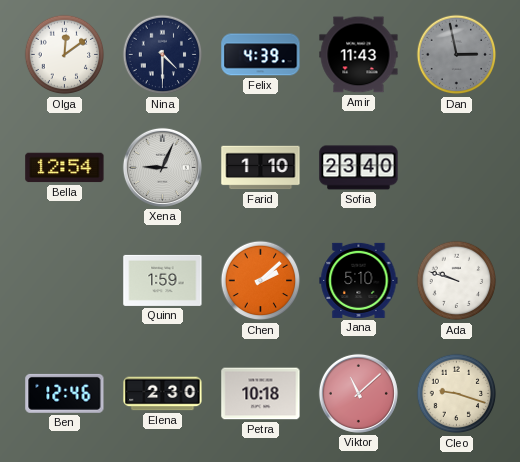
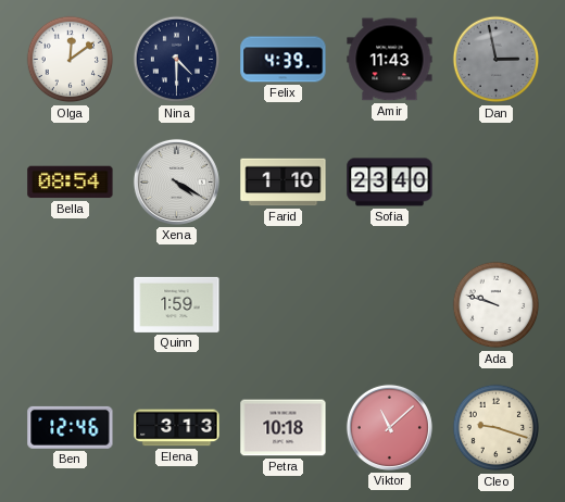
Bella: 12:54 -> 08:54 (71, 183)
Xena: 9:04 -> 4:20 (176, 181)
Chen: 2:08 -> none (261, 281)
Jana: 5:10 -> none (359, 280)
Elena: 2:30 -> 3:13 (177, 428)
